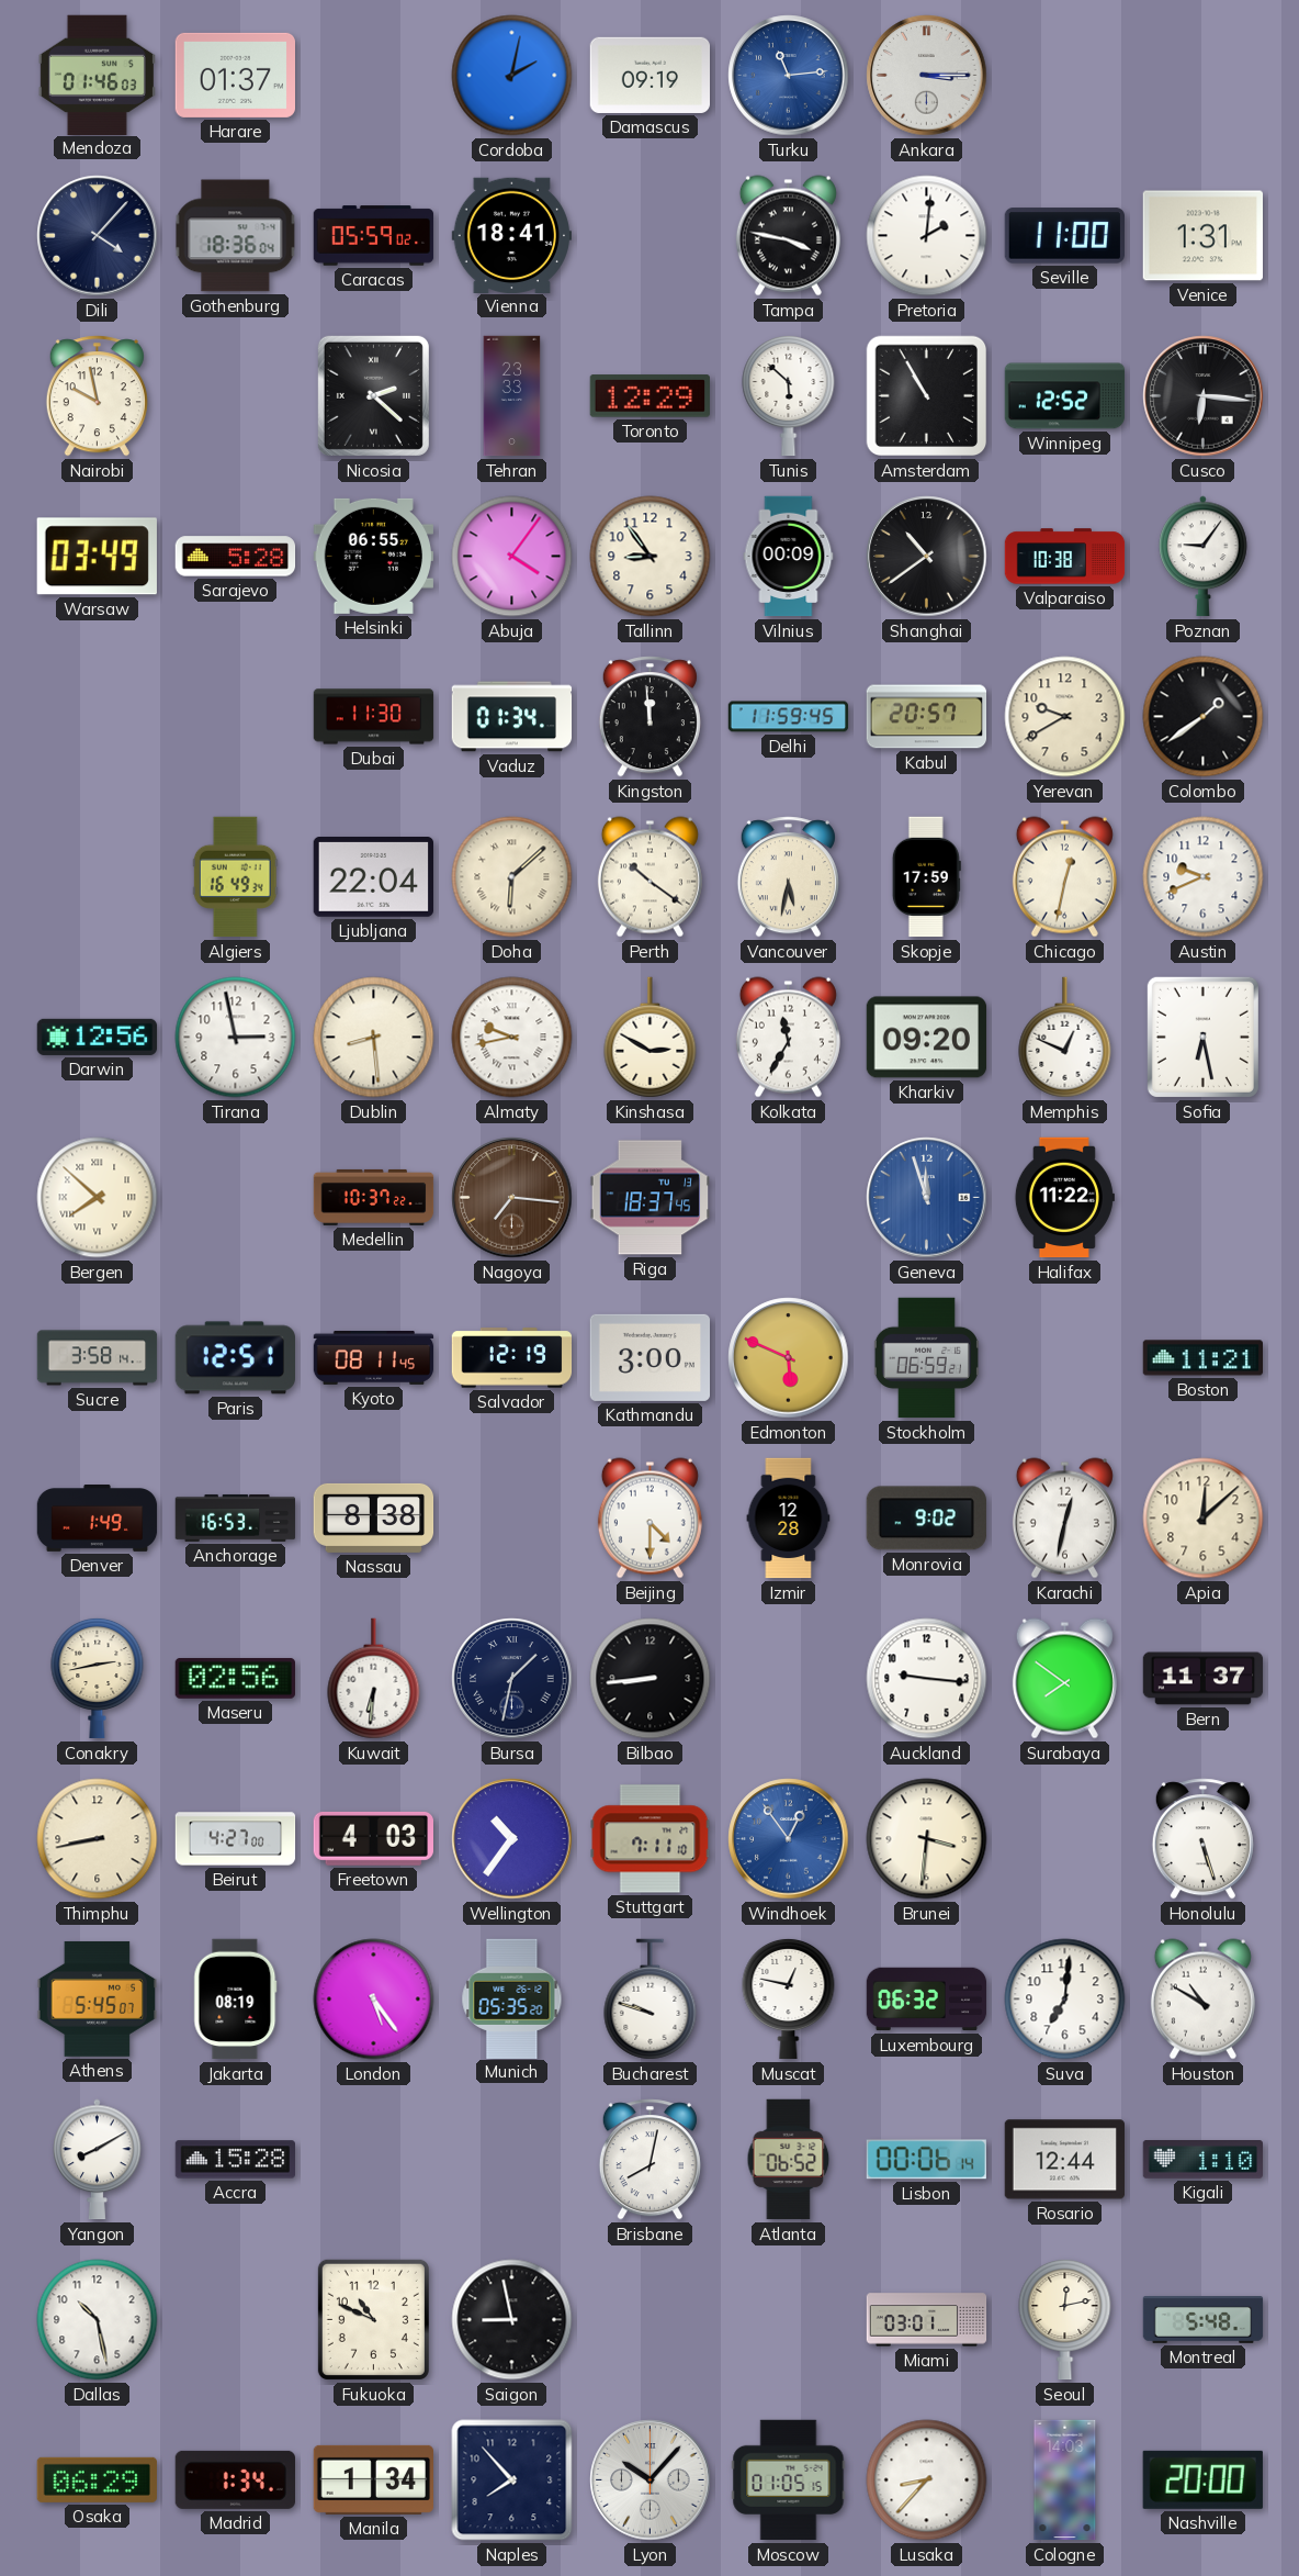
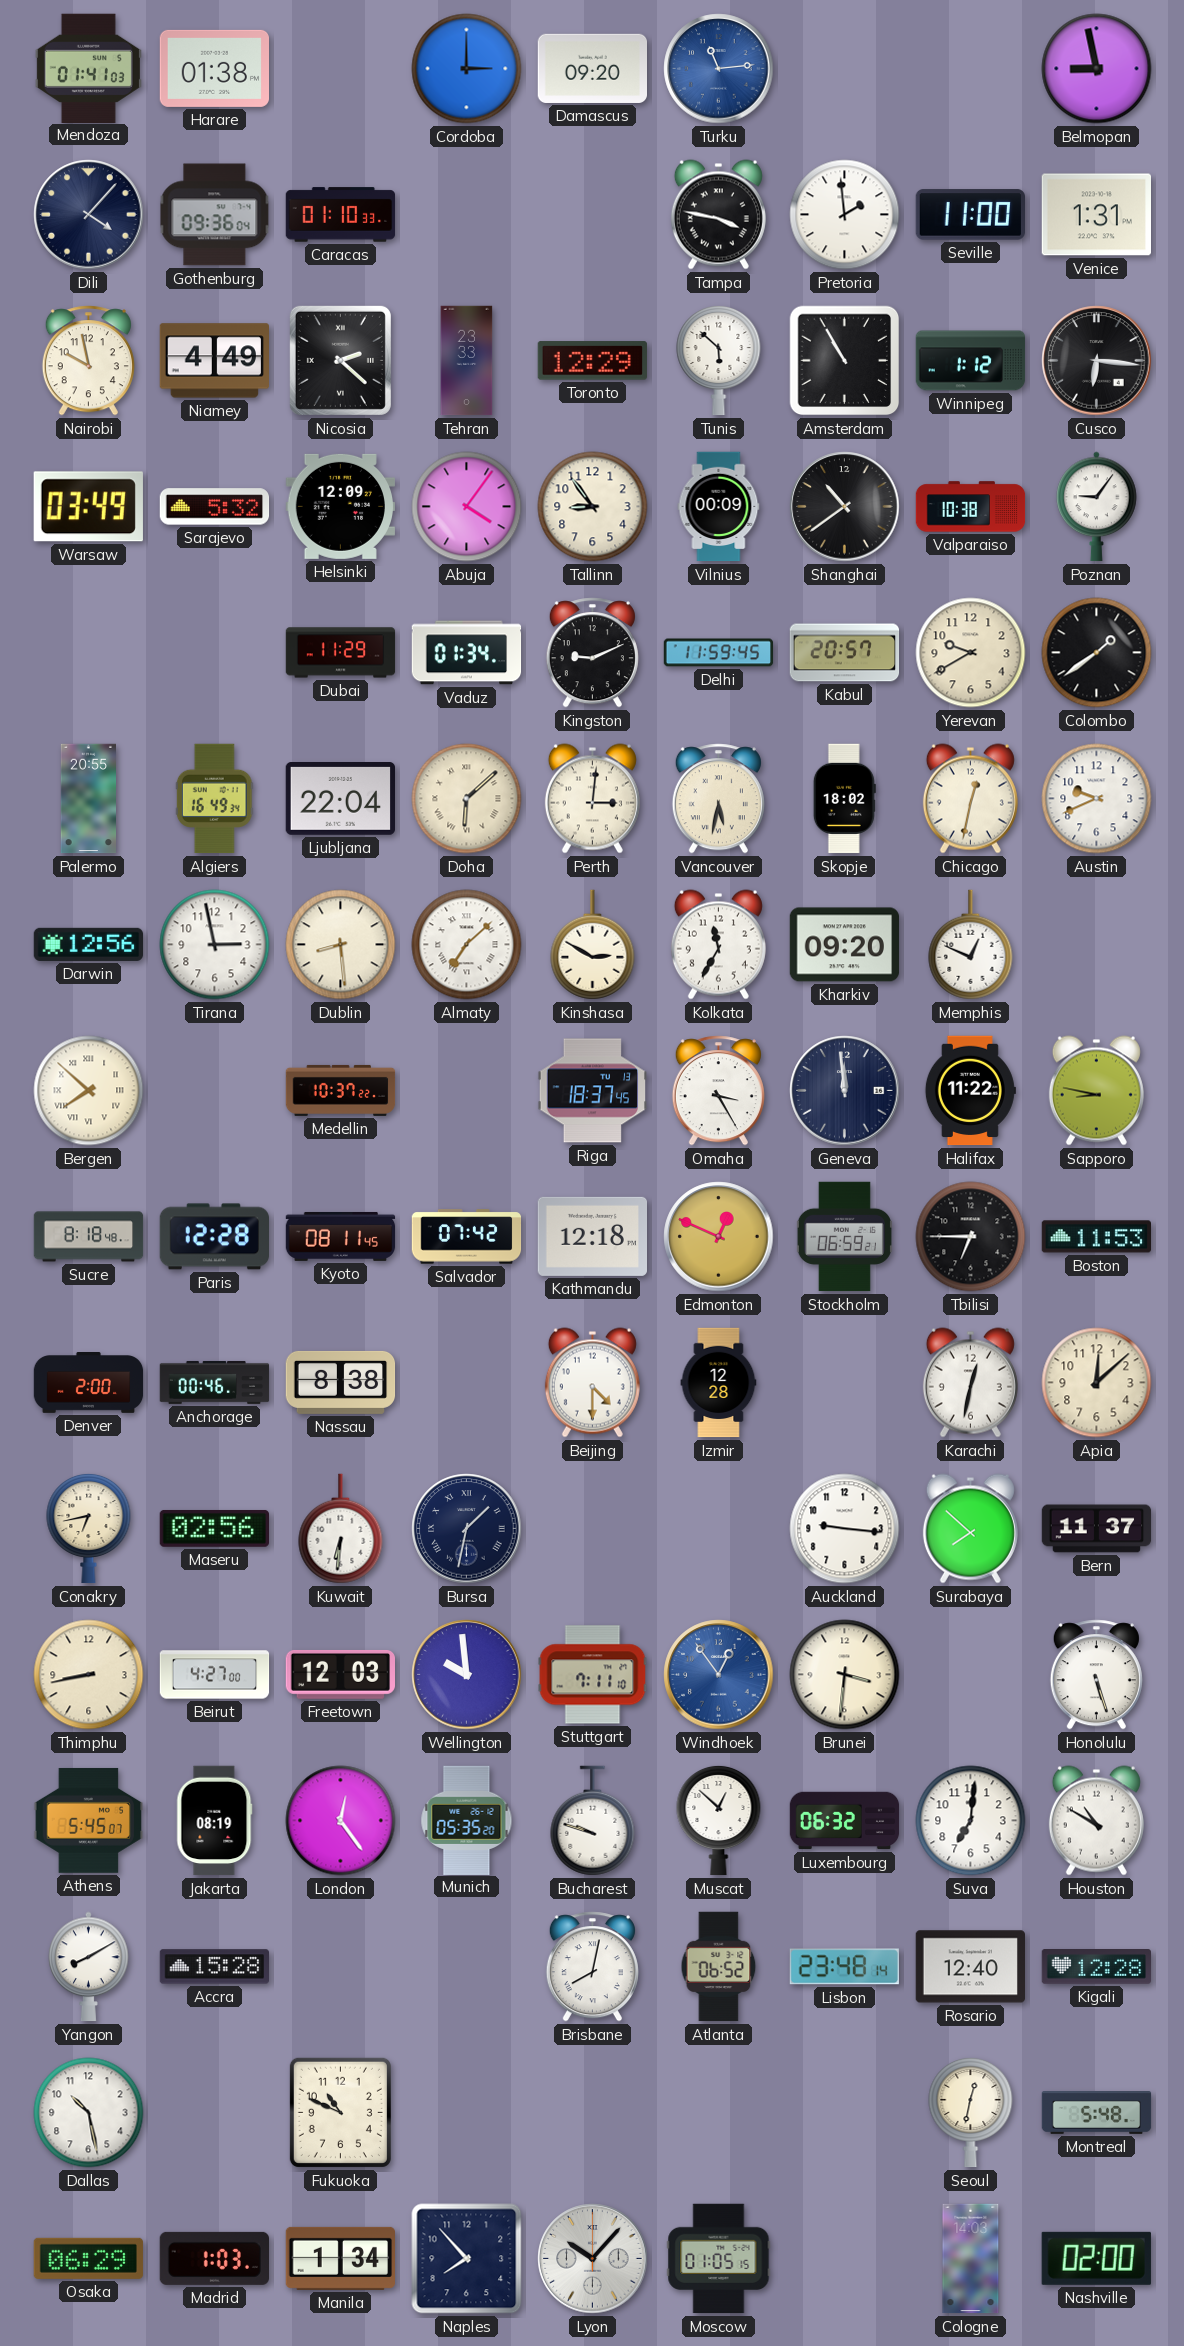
Mendoza: 01:46 -> 01:41 (88, 68)
Harare: 01:37 -> 01:38 (214, 68)
Cordoba: 2:02 -> 3:00 (467, 69)
Damascus: 09:19 -> 09:20 (592, 68)
Ankara: 3:15 -> none (927, 76)
Belmopan: none -> 8:58 (1097, 69)
Gothenburg: 18:36 -> 09:36 (215, 215)
Caracas: 05:59 -> 01:10 (341, 215)
Vienna: 18:41 -> none (511, 235)
Pretoria: 2:01 -> 1:59 (845, 215)
Niamey: none -> 4:49 (214, 361)
Winnipeg: 12:52 -> 1:12 (971, 361)
Sarajevo: 5:28 -> 5:32 (215, 507)
Helsinki: 06:55 -> 12:09 (340, 506)
Dubai: 11:30 -> 11:29 (341, 653)
Kingston: 11:59 -> 9:11 (592, 653)
Palermo: none -> 20:55 (88, 799)
Perth: 10:21 -> 3:01 (592, 799)
Skopje: 17:59 -> 18:02 (844, 799)
Almaty: 9:43 -> 7:08 (467, 945)
Sofia: 6:28 -> none (1202, 1037)
Nagoya: 7:16 -> none (512, 1198)
Omaha: none -> 3:25 (718, 1091)
Geneva: 11:57 -> 11:59 (845, 1091)
Geneva dial: blue -> navy (845, 1091)
Sapporo: none -> 8:47 (1096, 1091)
Sucre: 3:58 -> 8:18 (89, 1237)
Paris: 12:51 -> 12:28 (214, 1237)
Salvador: 12:19 -> 07:42 (467, 1237)
Kathmandu: 3:00 -> 12:18 (592, 1236)
Edmonton: 5:49 -> 12:49 (719, 1237)
Tbilisi: none -> 6:45 (971, 1237)
Boston: 11:21 -> 11:53 (1096, 1237)
Denver: 1:49 -> 2:00 (89, 1383)
Anchorage: 16:53 -> 00:46 (215, 1382)
Monrovia: 9:02 -> none (926, 1519)
Conakry: 2:43 -> 6:43 (89, 1528)
Bilbao: 8:44 -> none (651, 1679)
Surabaya: 7:51 -> 7:52 (970, 1529)
Freetown: 4:03 -> 12:03 (340, 1674)
Wellington: 10:36 -> 9:59 (467, 1675)
London: 5:24 -> 12:24 (341, 1821)
Muscat: 12:47 -> 12:52 (719, 1820)
Lisbon: 00:06 -> 23:48 (844, 1967)
Rosario: 12:44 -> 12:40 (970, 1967)
Kigali: 1:10 -> 12:28 (1096, 1967)
Saigon: 8:58 -> none (512, 2320)
Miami: 03:01 -> none (927, 2320)
Seoul: 12:13 -> 12:32 (971, 2112)
Madrid: 1:34 -> 1:03 (214, 2258)
Lusaka: 8:37 -> none (927, 2480)
Nashville: 20:00 -> 02:00 (1096, 2258)
